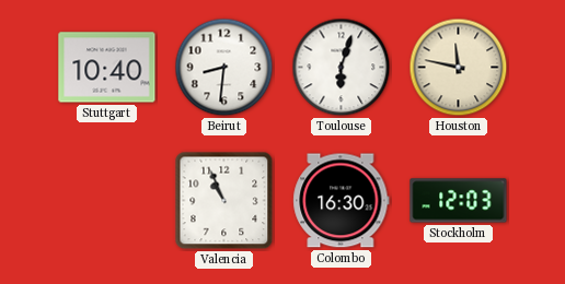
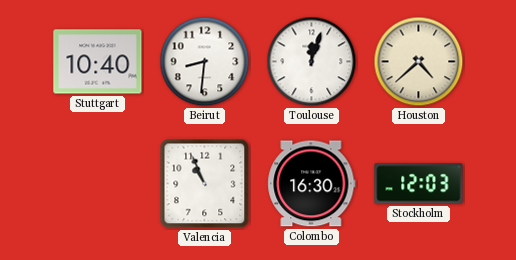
Toulouse: 6:03 -> 12:03 (312, 62)
Houston: 11:47 -> 4:38 (419, 62)
